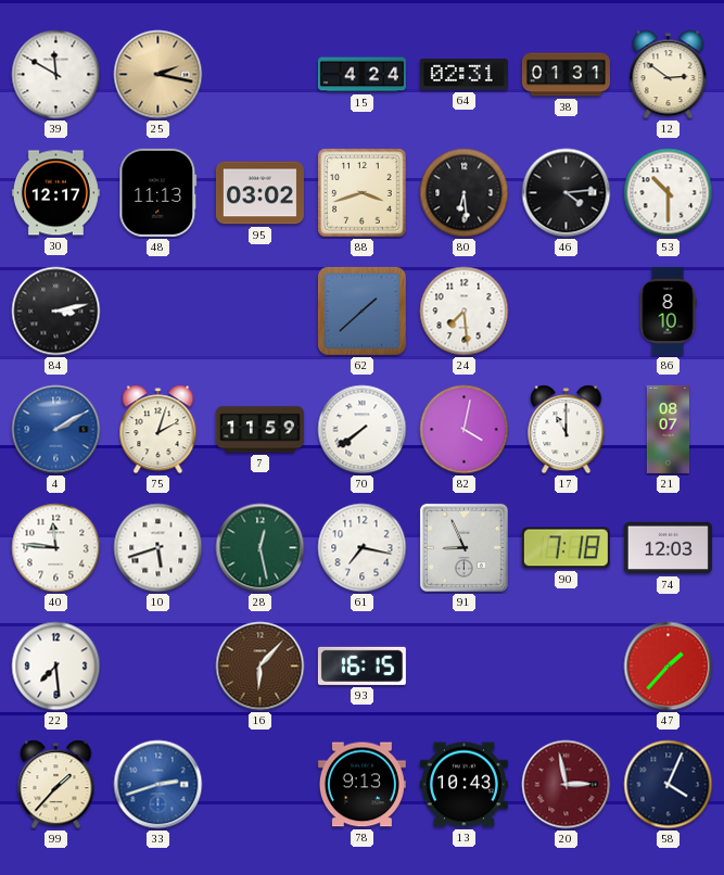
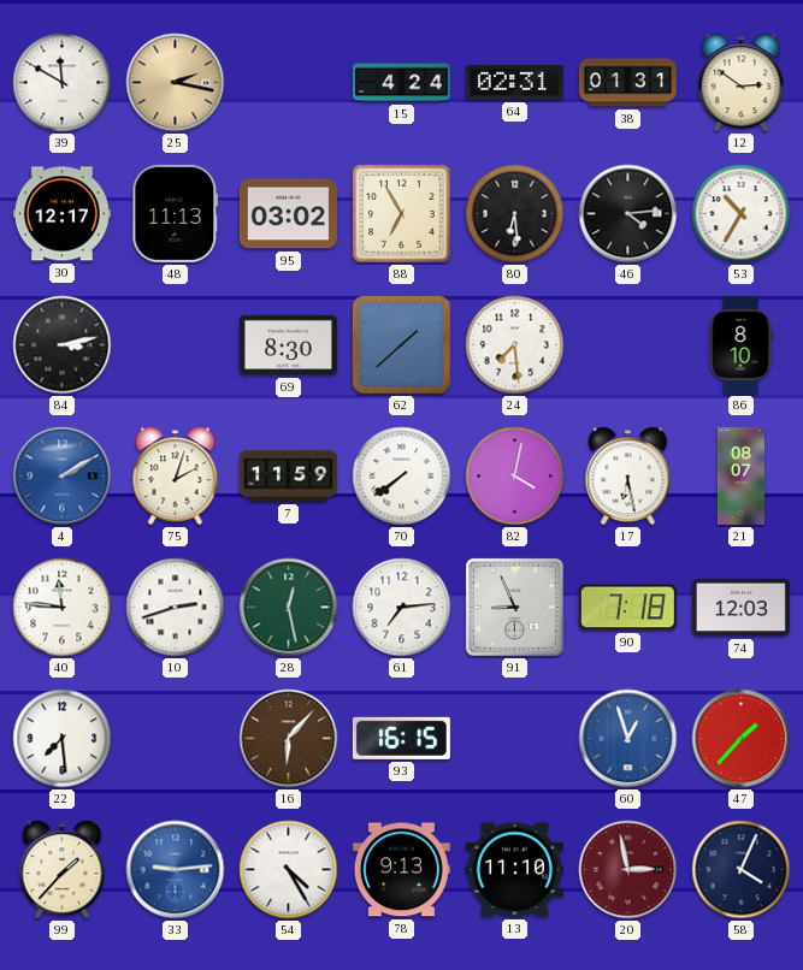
88: 3:42 -> 6:55 (402, 214)
53: 10:30 -> 10:35 (742, 214)
69: none -> 8:30 (288, 345)
17: 11:00 -> 6:28 (628, 477)
10: 5:42 -> 2:42 (176, 608)
61: 7:17 -> 7:14 (402, 608)
60: none -> 12:57 (628, 739)
33: 2:42 -> 9:14 (176, 870)
54: none -> 4:25 (289, 870)
13: 10:43 -> 11:10 (514, 870)
